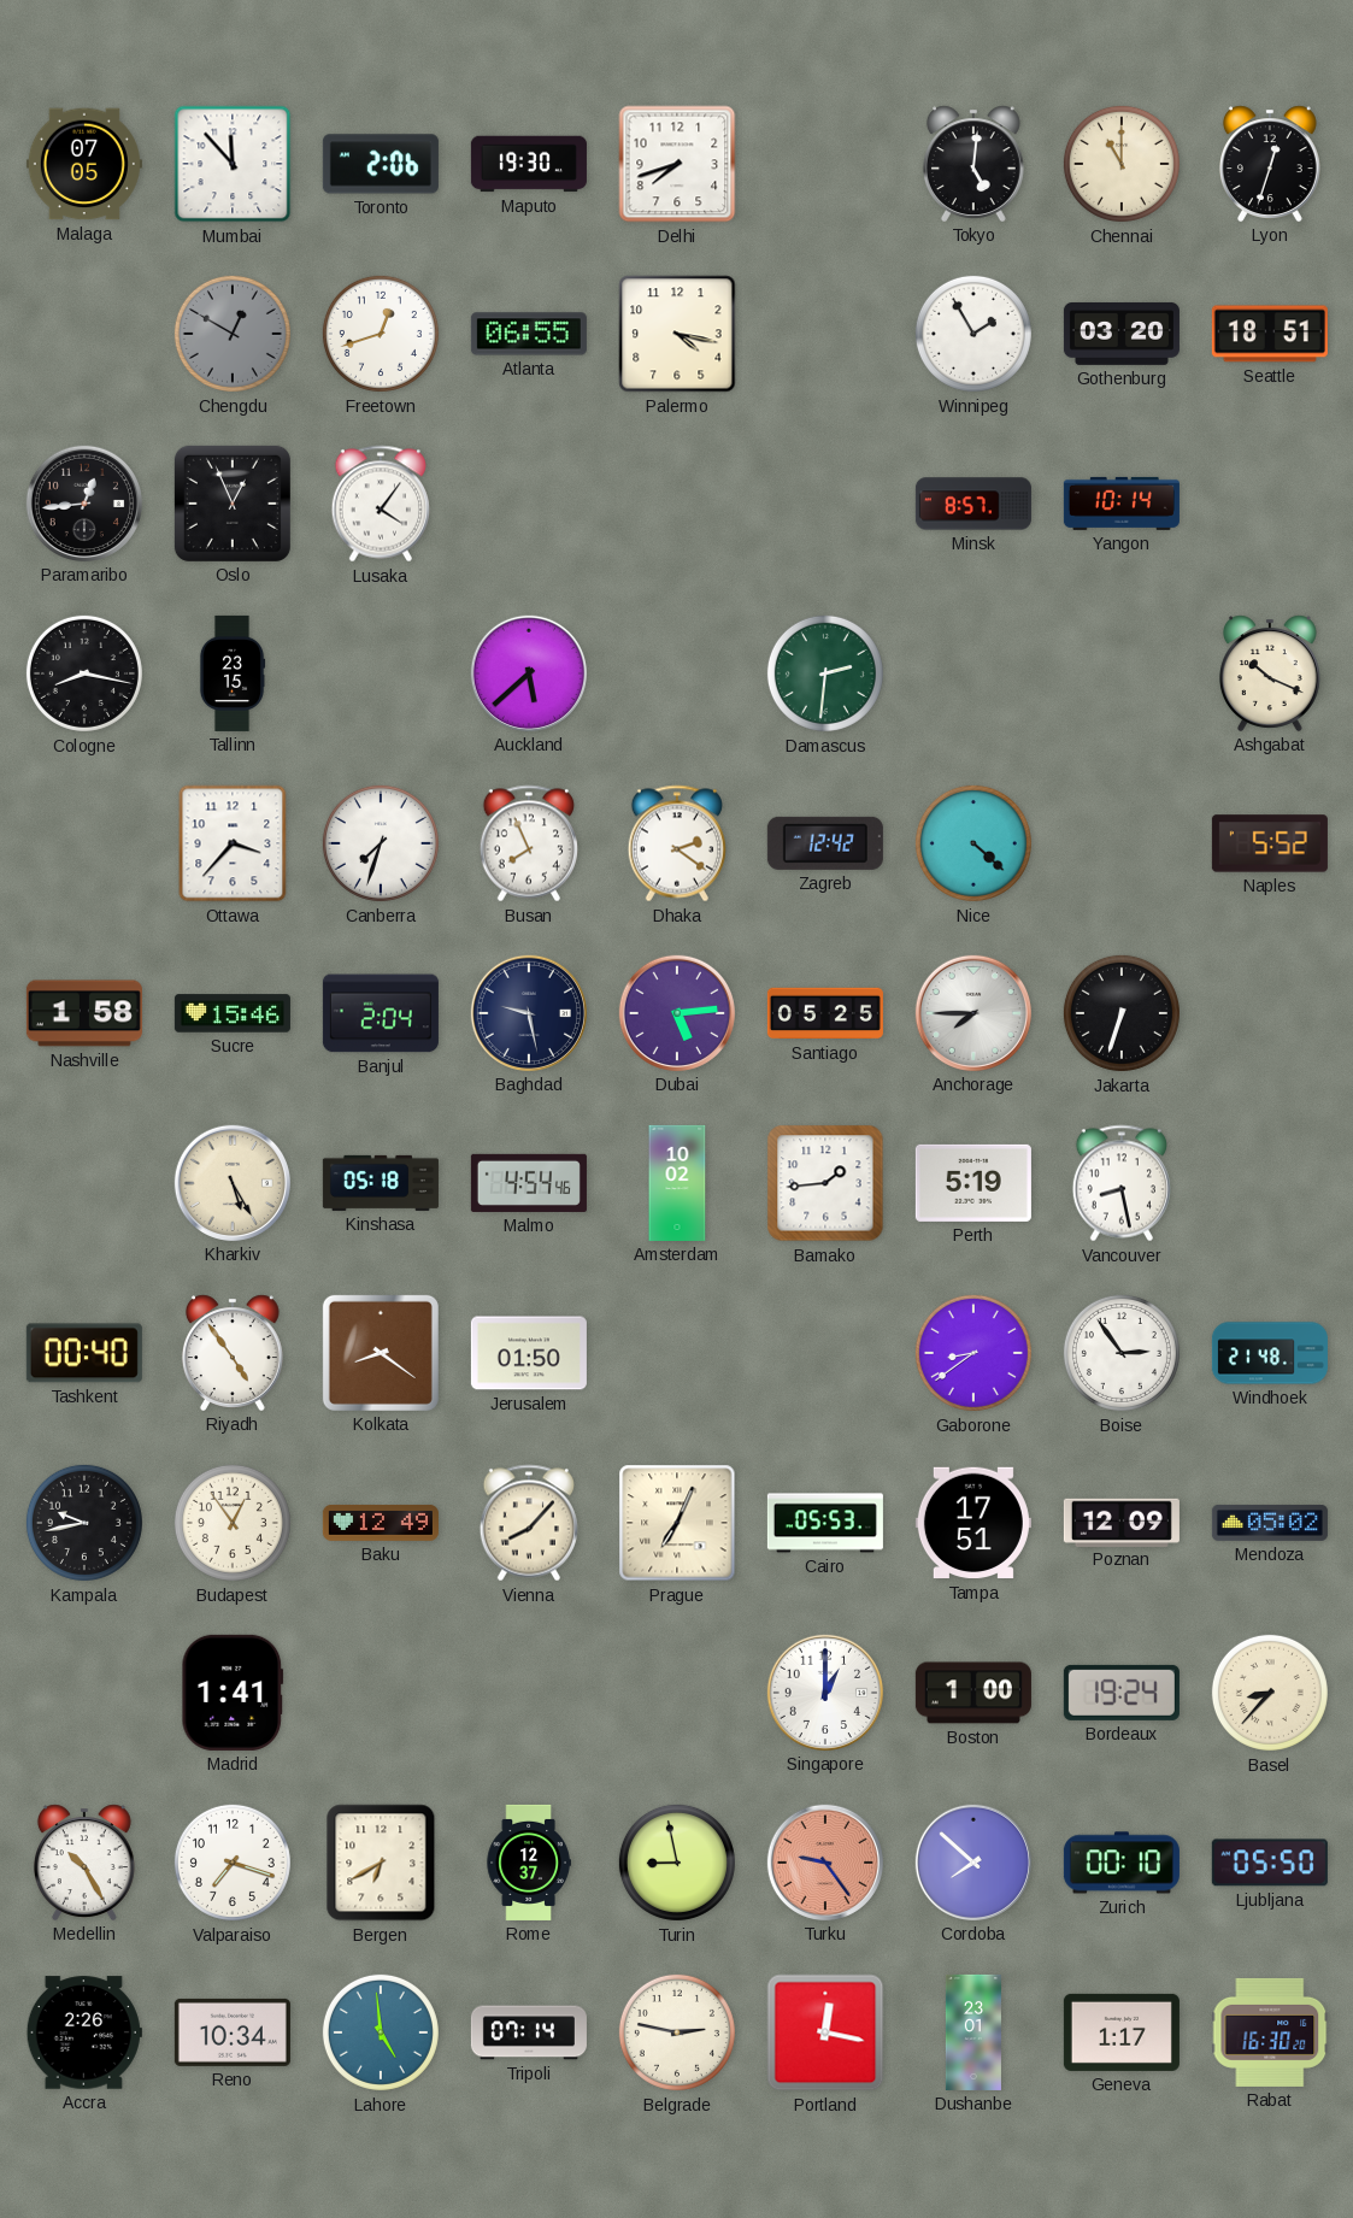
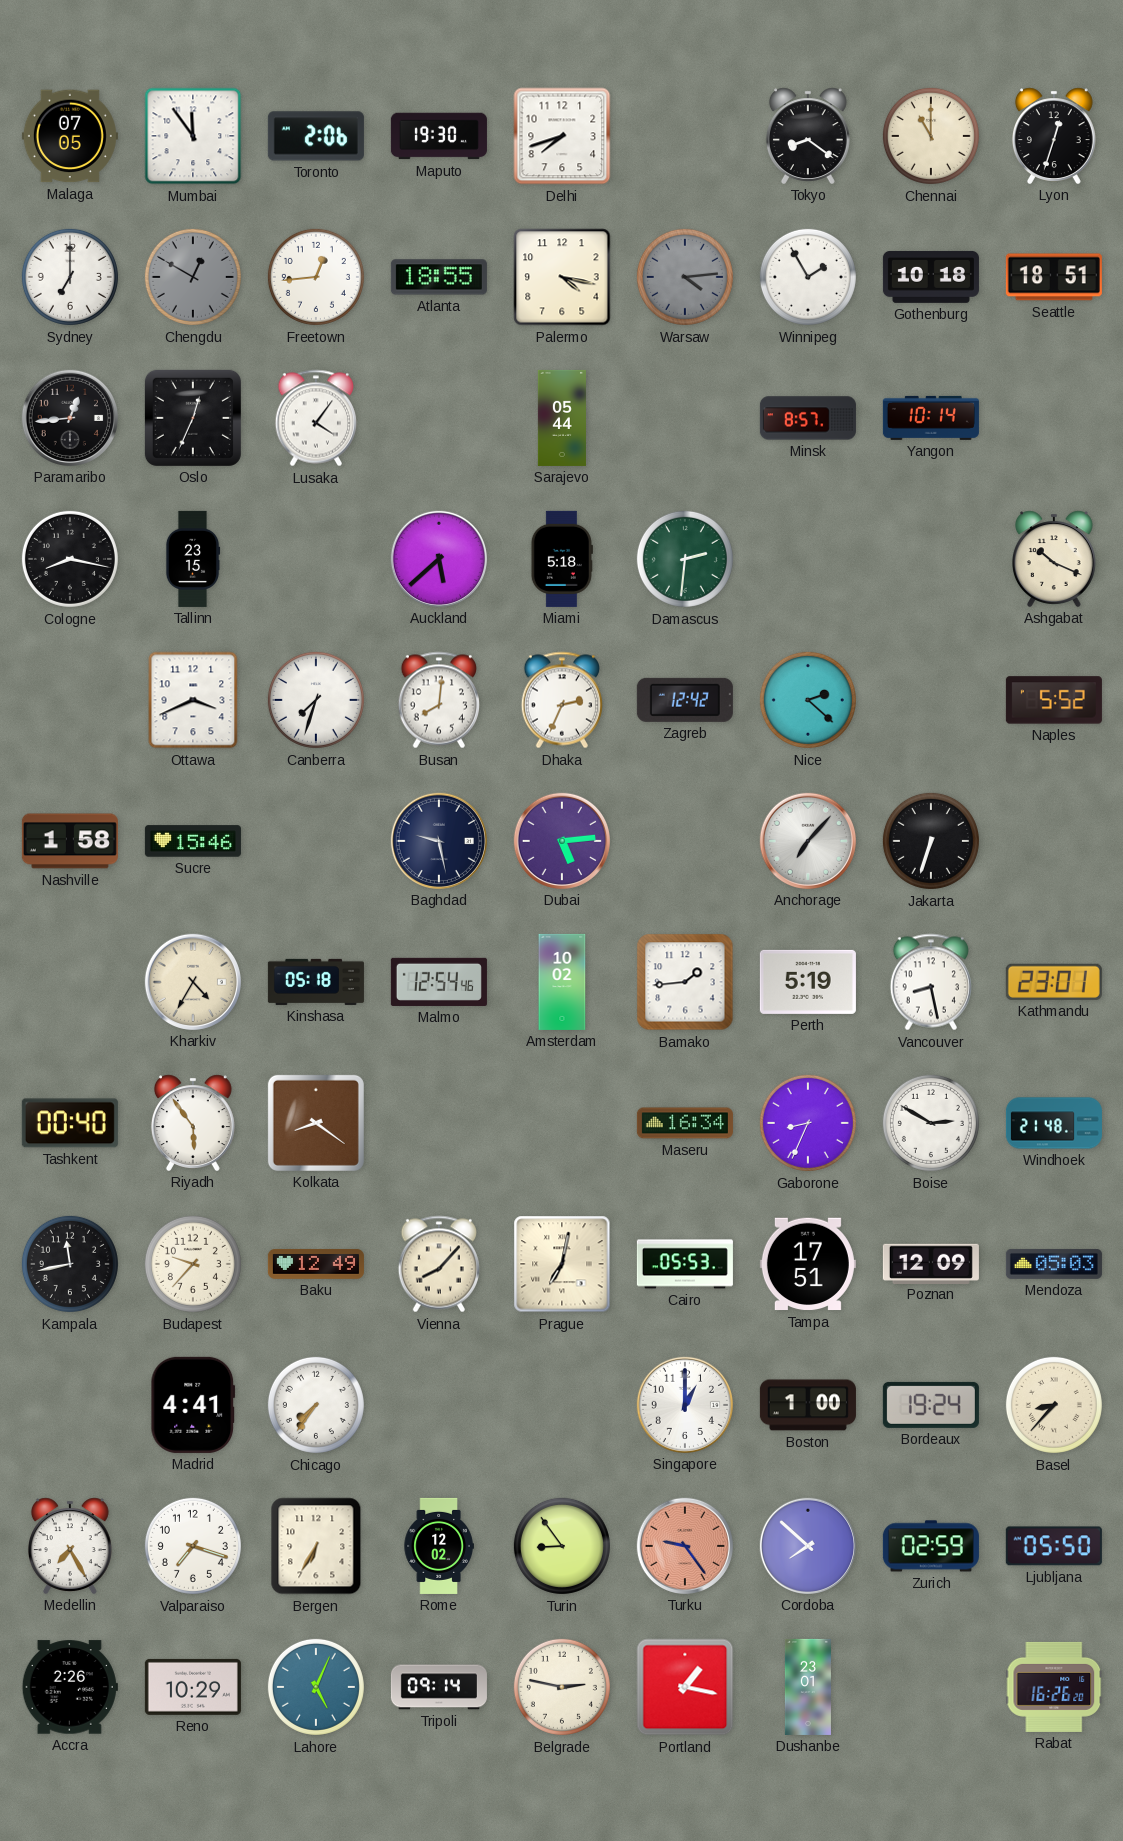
Mumbai: 11:53 -> 11:54 (193, 136)
Tokyo: 5:01 -> 8:21 (808, 136)
Sydney: none -> 7:00 (70, 277)
Freetown: 12:42 -> 12:44 (316, 277)
Atlanta: 06:55 -> 18:55 (439, 277)
Warsaw: none -> 4:14 (685, 277)
Gothenburg: 03:20 -> 10:18 (931, 277)
Oslo: 12:56 -> 12:34 (193, 418)
Sarajevo: none -> 05:44 (562, 418)
Miami: none -> 5:18 (562, 559)
Ottawa: 3:37 -> 3:41 (193, 700)
Busan: 7:56 -> 8:01 (438, 700)
Dhaka: 2:21 -> 2:34 (561, 700)
Nice: 4:22 -> 2:22 (808, 700)
Banjul: 2:04 -> none (381, 1013)
Santiago: 05:25 -> none (825, 1013)
Anchorage: 7:45 -> 7:07 (808, 841)
Kharkiv: 5:25 -> 4:35 (193, 982)
Malmo: 4:54 -> 12:54 (439, 982)
Kathmandu: none -> 23:01 (1054, 982)
Riyadh: 4:54 -> 5:54 (193, 1123)
Jerusalem: 01:50 -> none (529, 1353)
Maseru: none -> 16:34 (685, 1123)
Gaborone: 8:39 -> 8:34 (808, 1123)
Boise: 2:54 -> 2:50 (931, 1123)
Kampala: 9:43 -> 11:43 (70, 1264)
Budapest: 12:54 -> 9:37 (193, 1264)
Prague: 7:04 -> 7:02 (562, 1264)
Mendoza: 05:02 -> 05:03 (1054, 1264)
Madrid: 1:41 -> 4:41 (193, 1405)
Chicago: none -> 7:36 (316, 1405)
Medellin: 10:25 -> 7:25 (70, 1546)
Bergen: 6:40 -> 6:35 (316, 1546)
Rome: 12:37 -> 12:02 (439, 1546)
Turin: 8:58 -> 8:54 (562, 1546)
Zurich: 00:10 -> 02:59 (931, 1546)
Reno: 10:34 -> 10:29 (193, 1687)
Lahore: 4:59 -> 5:04 (316, 1687)
Tripoli: 07:14 -> 09:14 (439, 1687)
Portland: 12:17 -> 1:17 (685, 1687)
Geneva: 1:17 -> none (1122, 2032)
Rabat: 16:30 -> 16:26 (1054, 1687)
